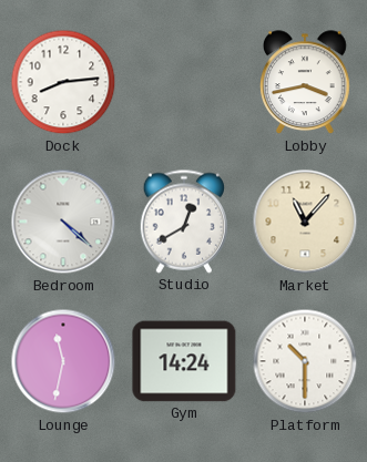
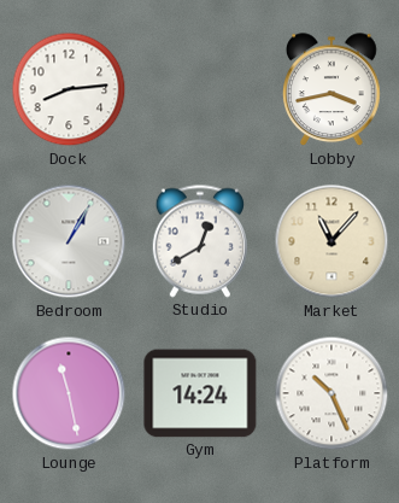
Bedroom: 4:22 -> 1:05 (69, 241)
Lounge: 11:32 -> 11:28 (69, 393)
Platform: 10:30 -> 10:26 (331, 393)
